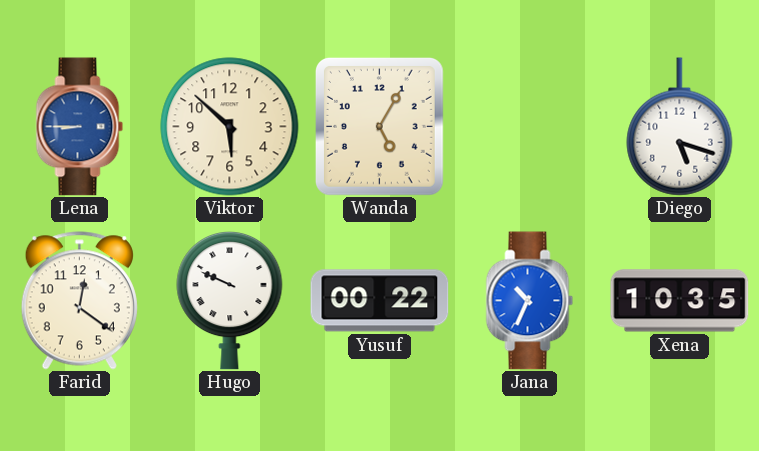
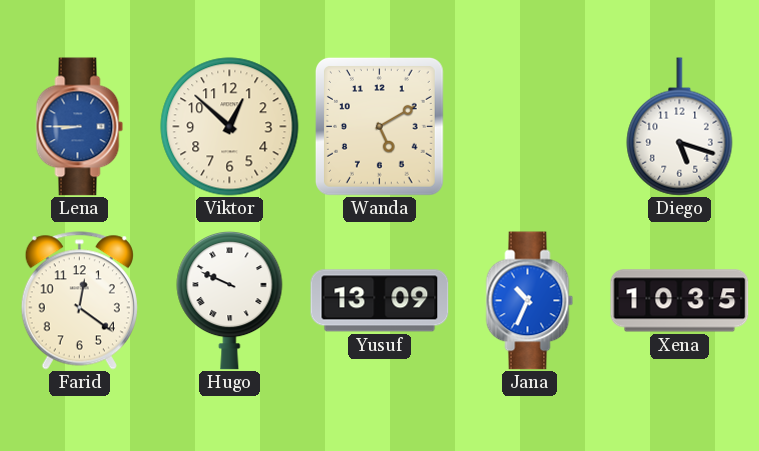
Viktor: 5:52 -> 12:52 (230, 127)
Wanda: 5:05 -> 5:10 (379, 127)
Yusuf: 00:22 -> 13:09 (380, 301)
